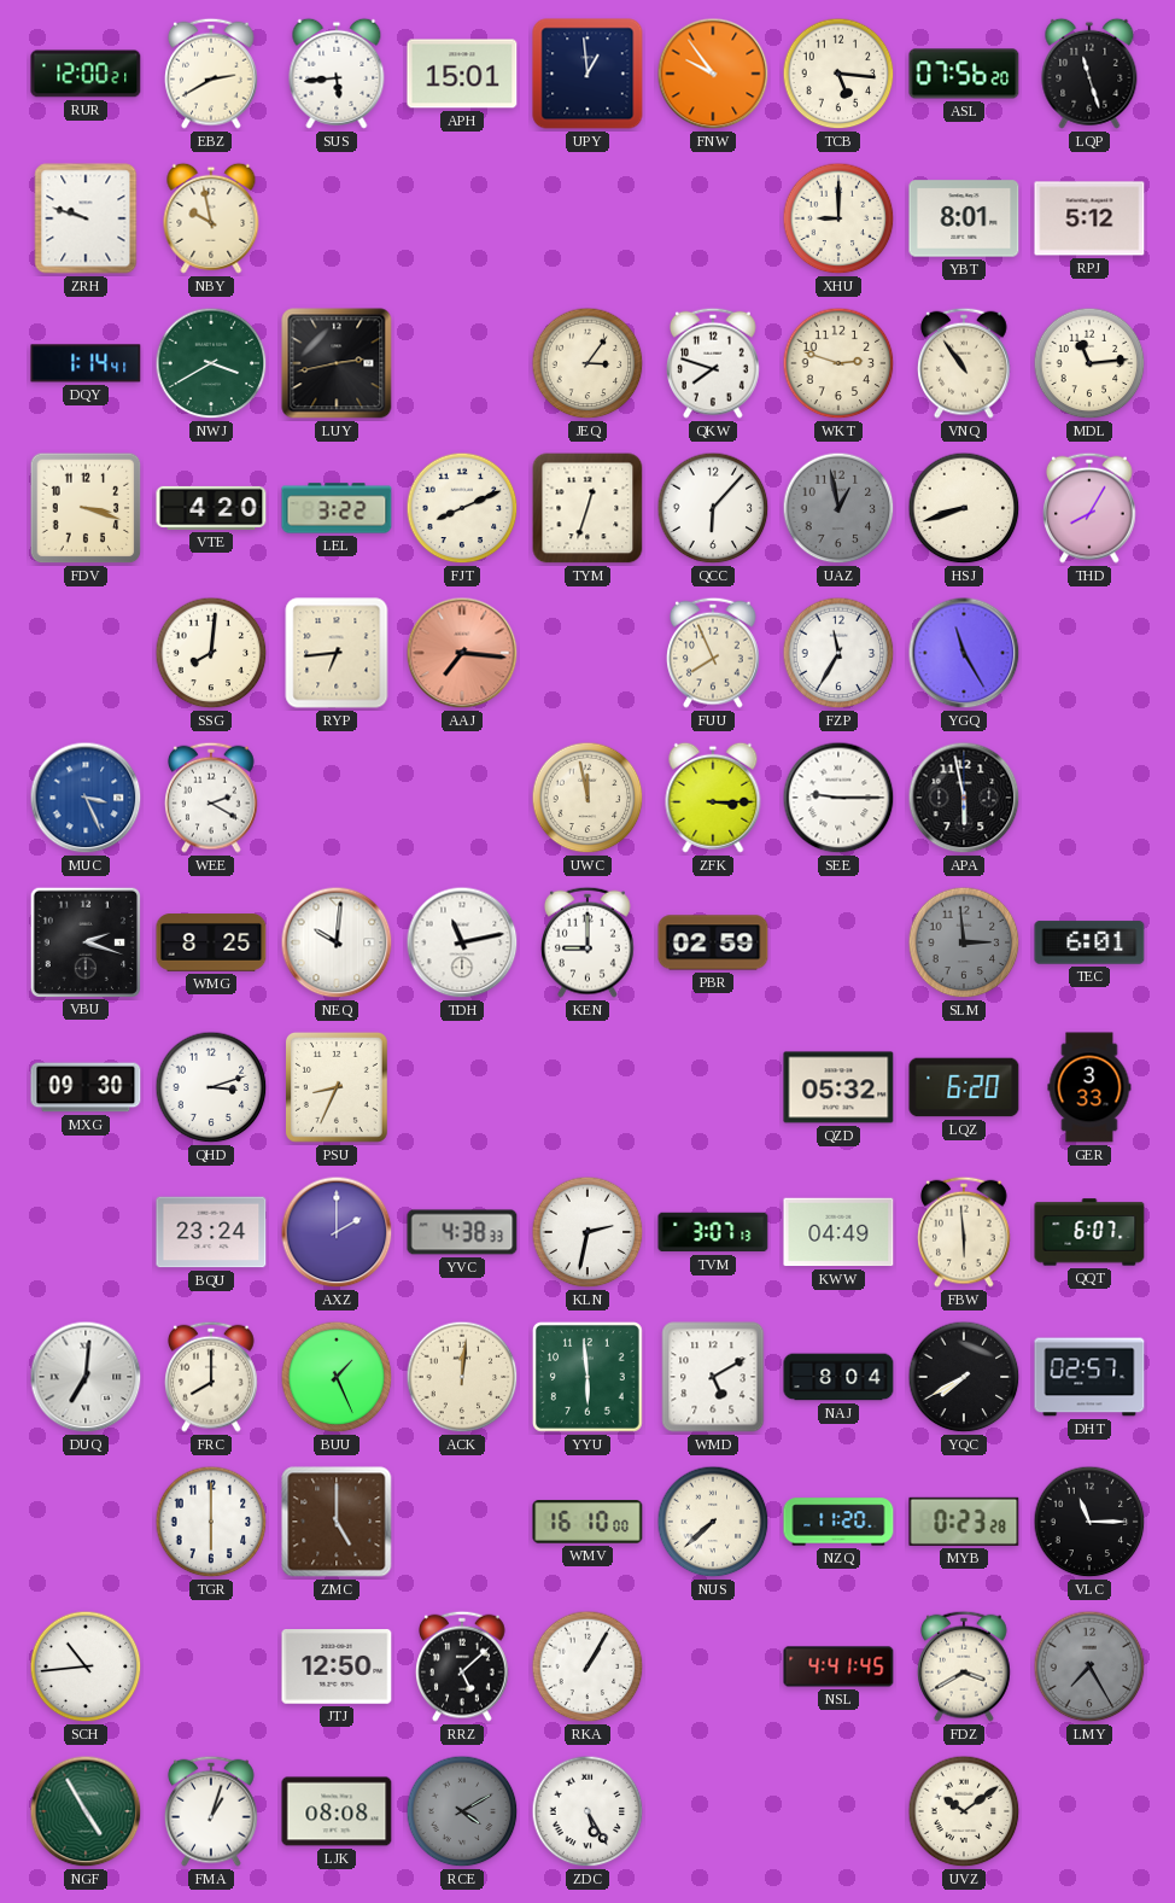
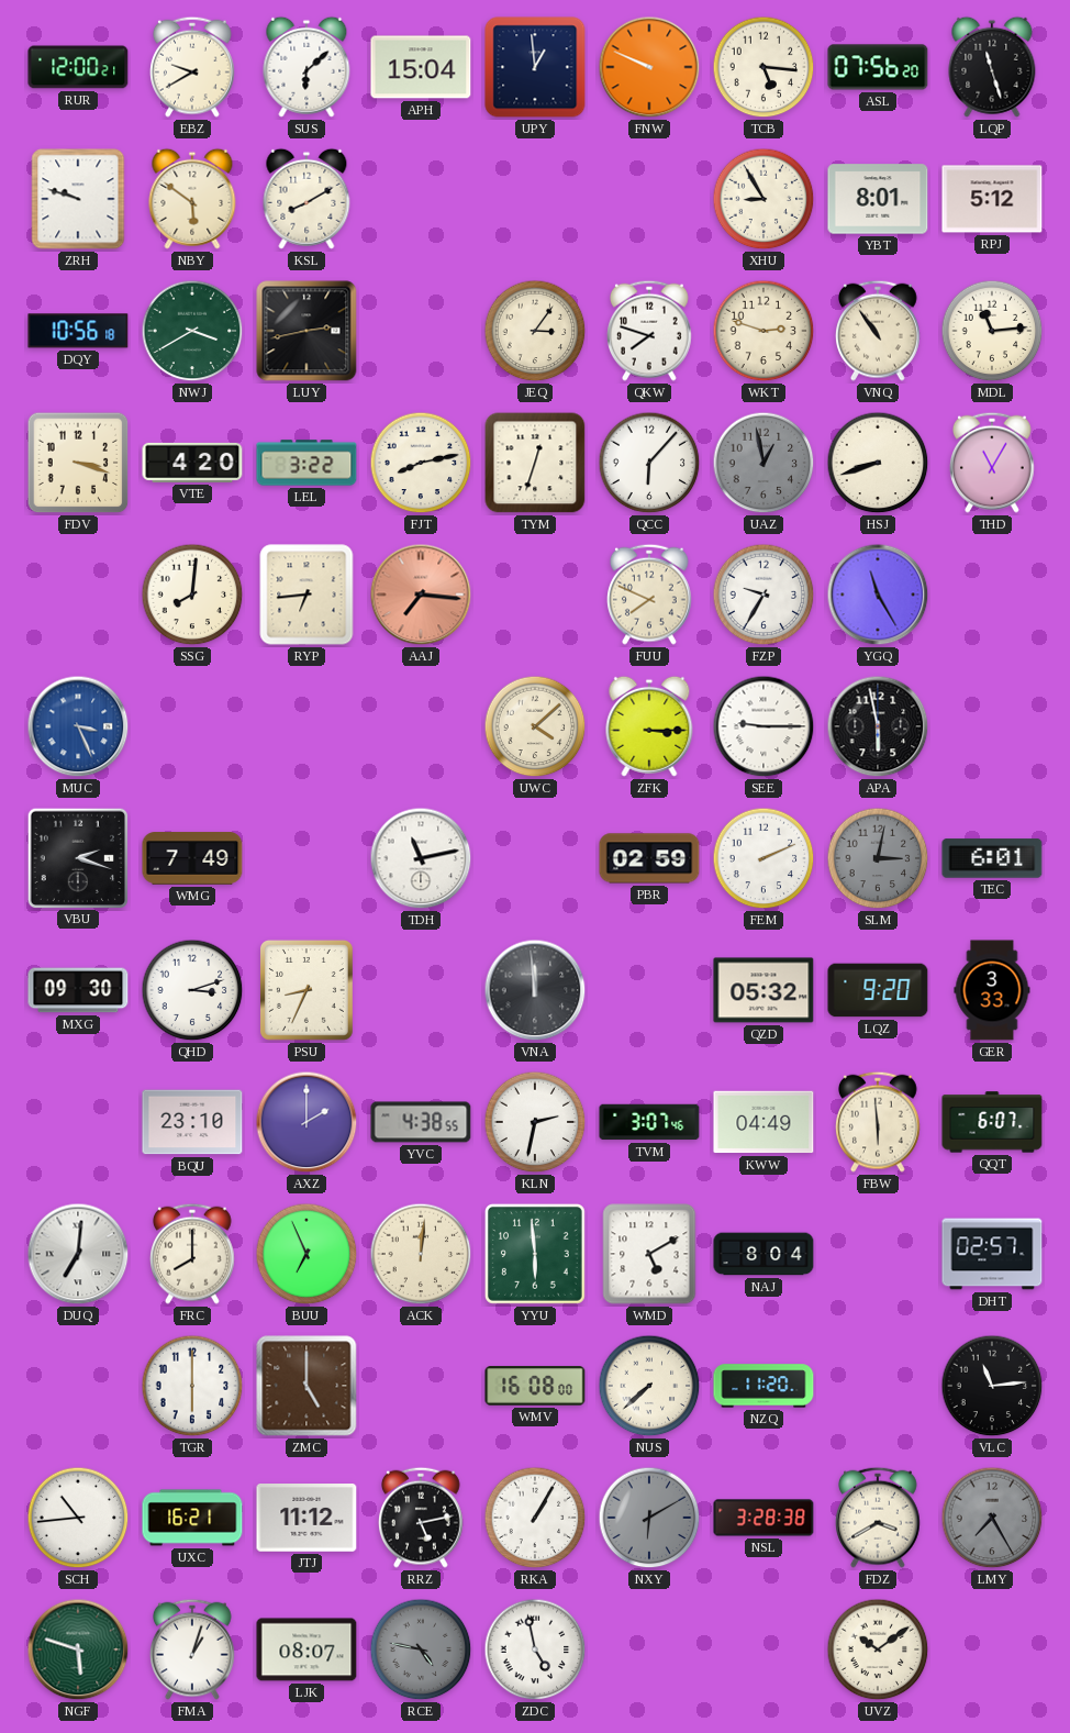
EBZ: 2:40 -> 9:40 (193, 67)
SUS: 5:44 -> 6:08 (306, 67)
APH: 15:01 -> 15:04 (421, 67)
FNW: 9:54 -> 9:49 (649, 67)
NBY: 9:58 -> 5:51 (192, 199)
KSL: none -> 8:10 (306, 199)
XHU: 9:00 -> 8:55 (764, 199)
DQY: 1:14 -> 10:56 (78, 331)
FJT: 8:11 -> 8:13 (421, 463)
THD: 8:05 -> 11:05 (993, 463)
FUU: 7:56 -> 7:49 (650, 595)
FZP: 11:35 -> 9:35 (764, 595)
WEE: 2:20 -> none (212, 798)
UWC: 11:58 -> 4:08 (535, 726)
WMG: 8:25 -> 7:49 (192, 858)
NEQ: 10:01 -> none (337, 942)
KEN: 9:00 -> none (589, 942)
FEM: none -> 2:11 (764, 858)
SLM: 2:59 -> 3:02 (878, 858)
VNA: none -> 11:59 (535, 990)
LQZ: 6:20 -> 9:20 (878, 990)
BQU: 23:24 -> 23:10 (192, 1122)
YVC: 4:38:33 -> 4:38:55 (421, 1122)
TVM: 3:07:13 -> 3:07:46 (649, 1122)
BUU: 1:26 -> 6:56 (306, 1254)
YQC: 7:40 -> none (964, 1377)
WMV: 16:10 -> 16:08 (535, 1386)
MYB: 0:23 -> none (964, 1522)
VLC: 11:15 -> 11:14 (992, 1386)
UXC: none -> 16:21 (192, 1518)
JTJ: 12:50 -> 11:12 (306, 1518)
RRZ: 5:08 -> 5:13 (422, 1518)
NXY: none -> 6:10 (649, 1518)
NSL: 4:41 -> 3:28 (764, 1518)
NGF: 4:55 -> 5:48 (78, 1649)
LJK: 08:08 -> 08:07 (306, 1649)
RCE: 4:10 -> 4:47 (421, 1649)
ZDC: 5:25 -> 4:58 (535, 1649)
